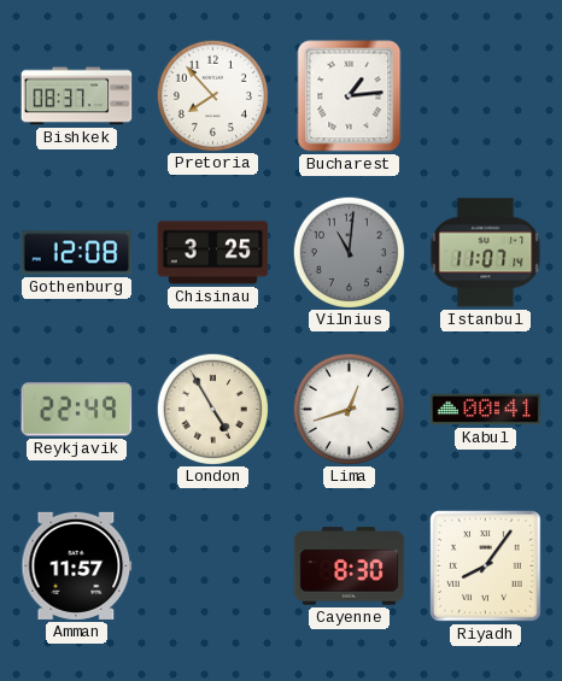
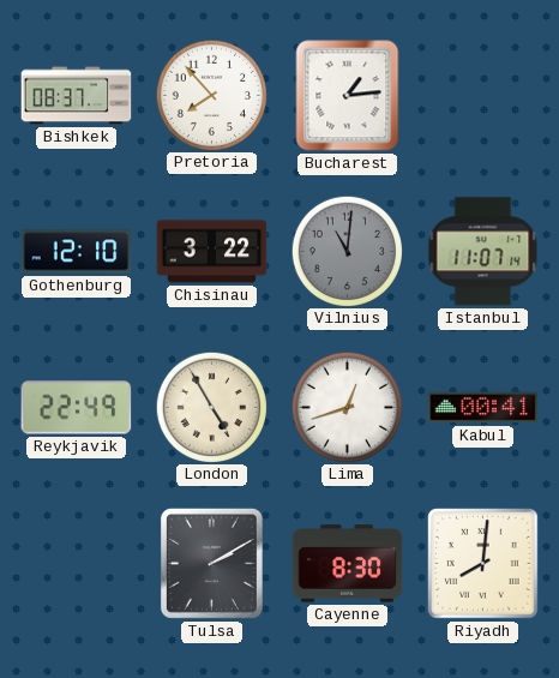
Gothenburg: 12:08 -> 12:10 (77, 252)
Chisinau: 3:25 -> 3:22 (212, 252)
Amman: 11:57 -> none (77, 565)
Tulsa: none -> 2:10 (211, 563)
Riyadh: 8:06 -> 8:01 (483, 564)
